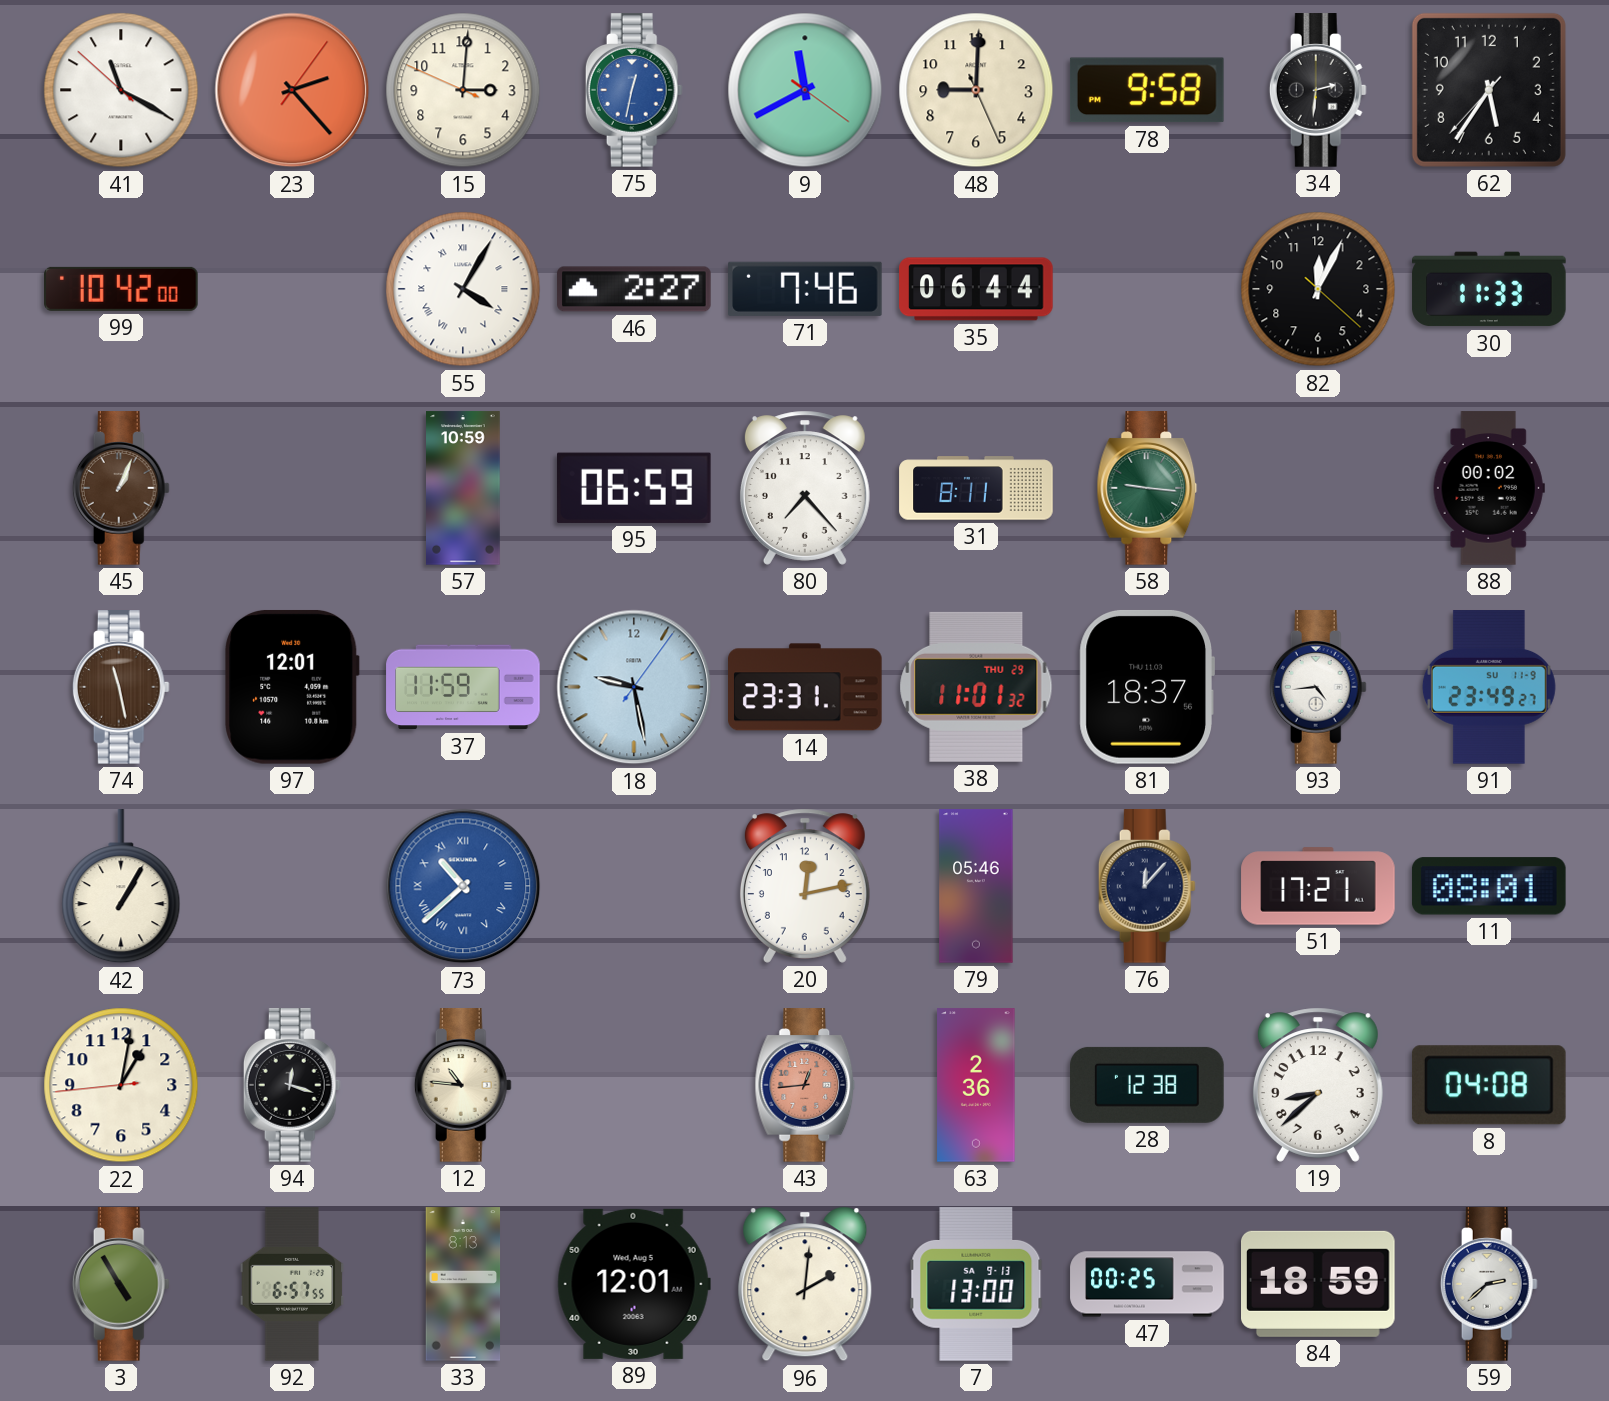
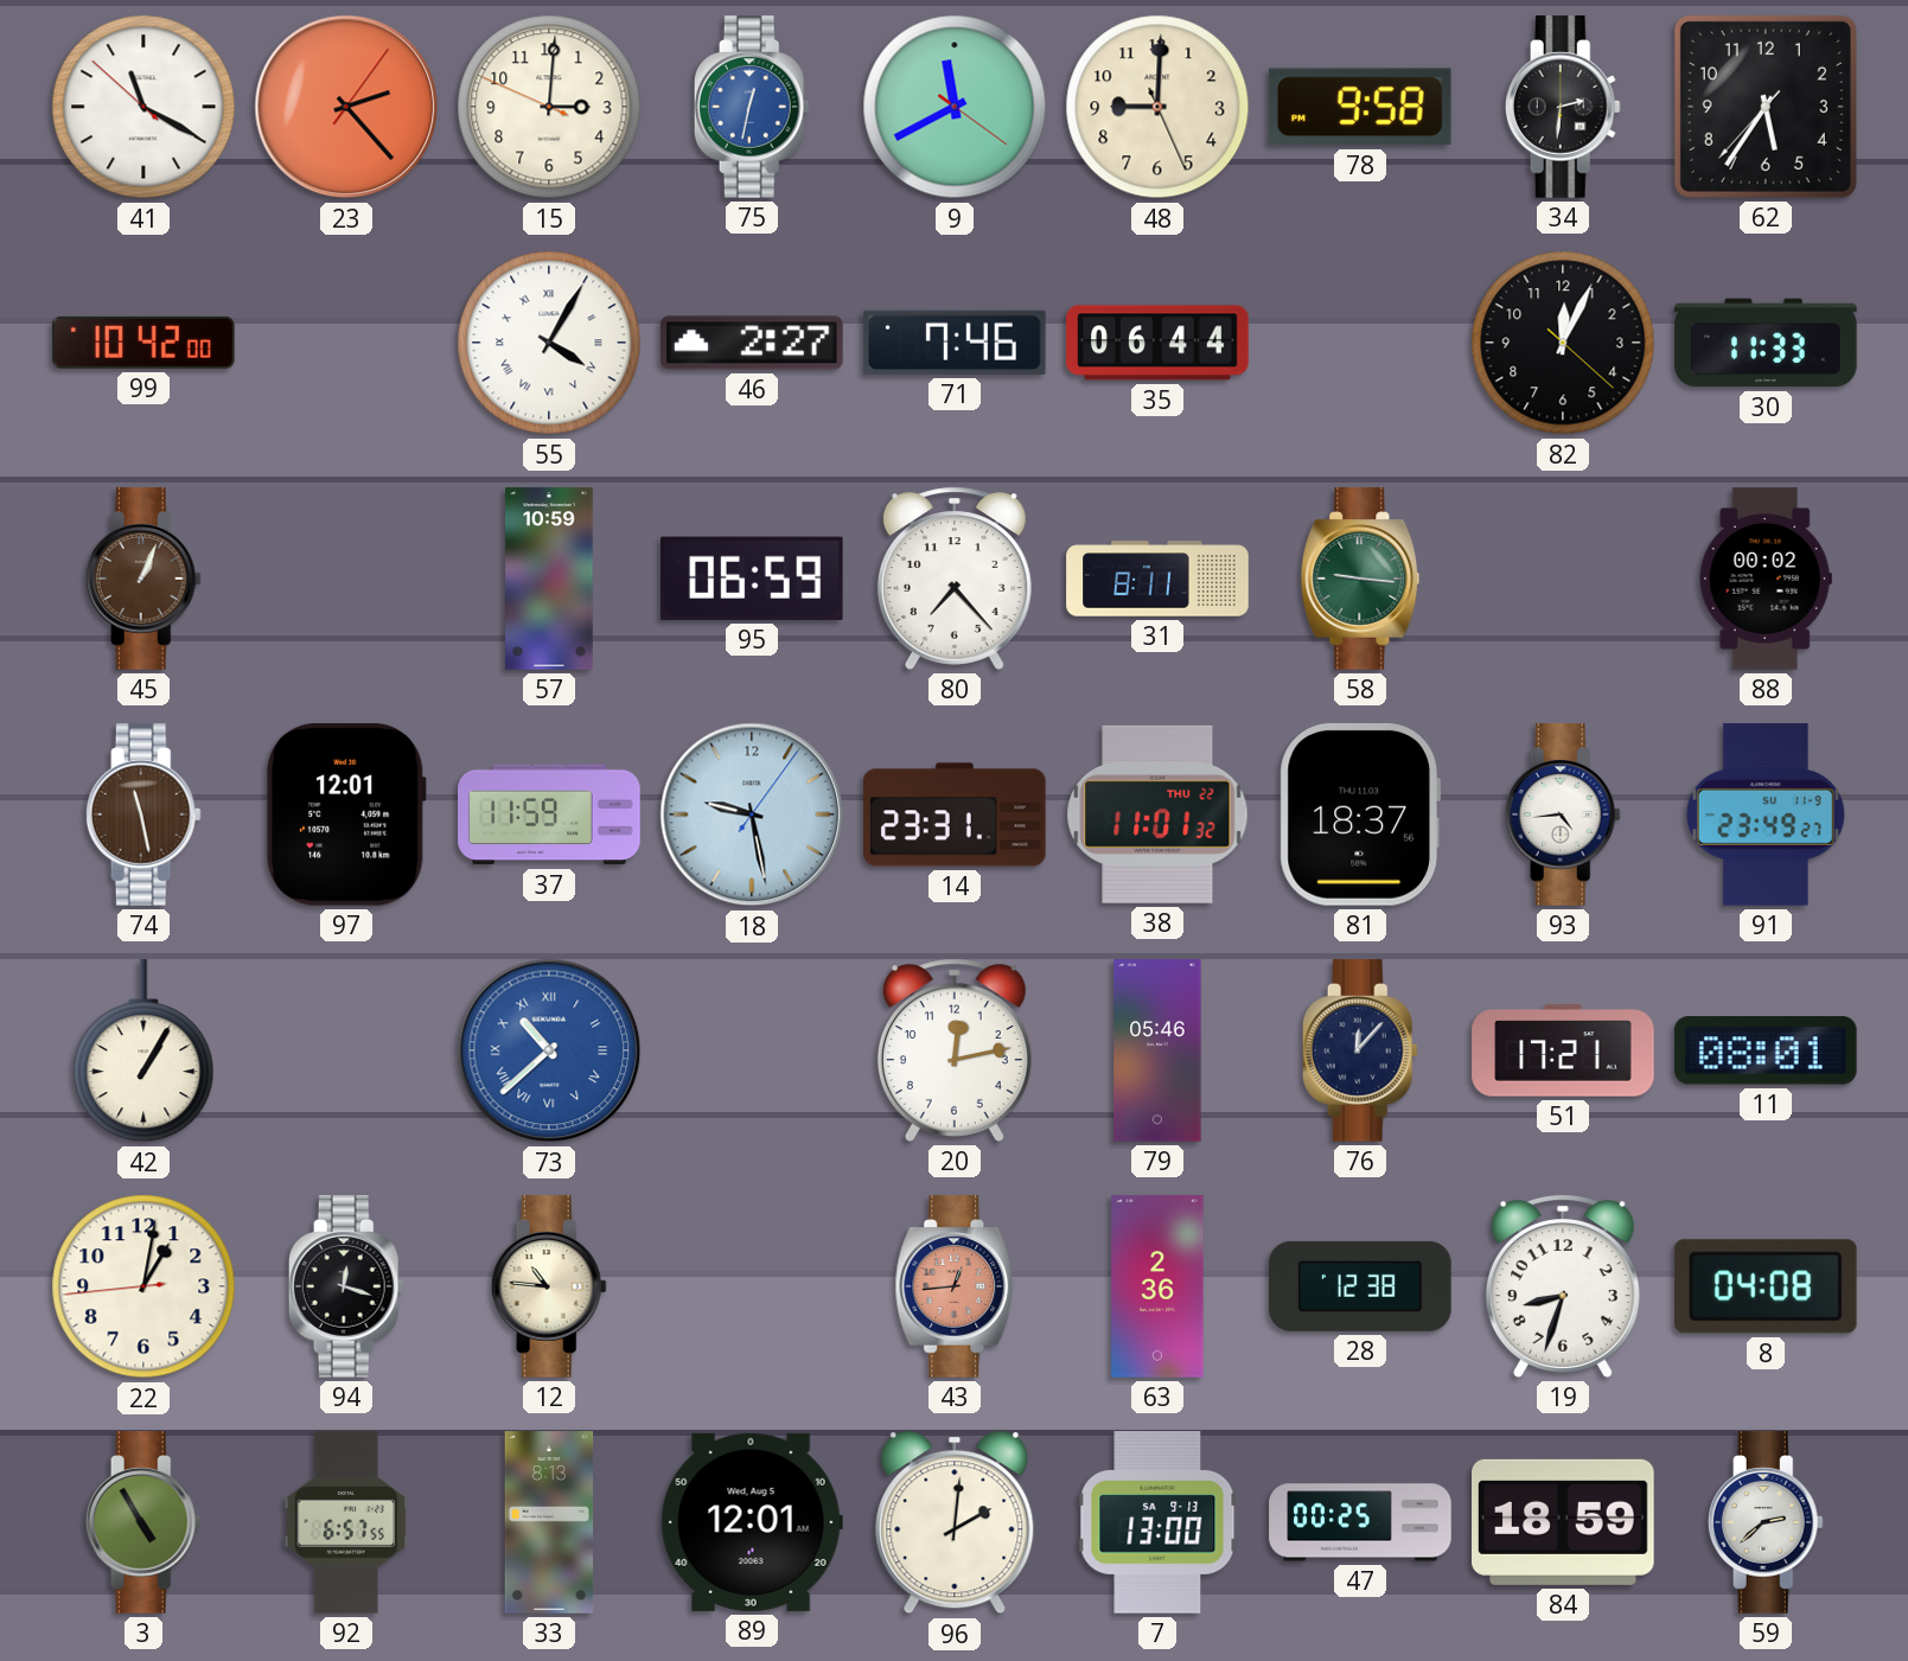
38 date: THU 29 -> THU 22 (1157, 814)
19: 8:38 -> 8:33 (1563, 1286)
